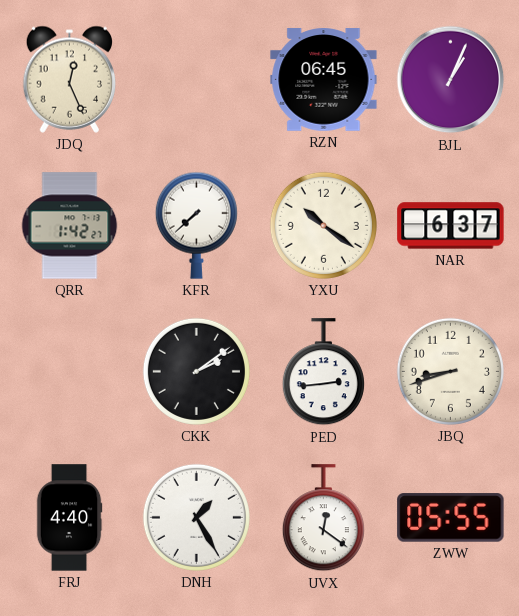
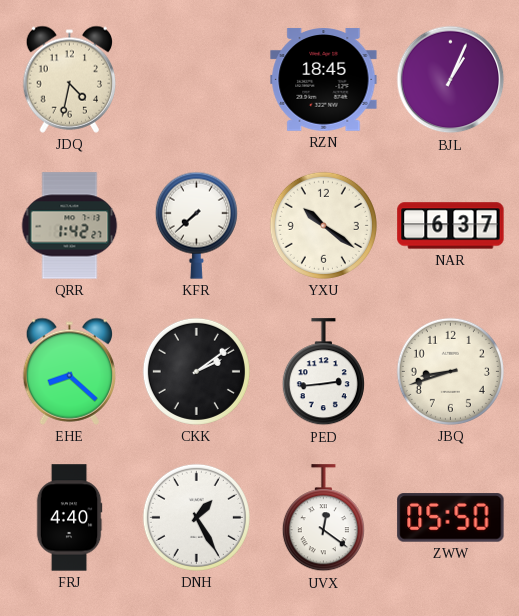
JDQ: 12:26 -> 4:32 (69, 79)
RZN: 06:45 -> 18:45 (324, 80)
EHE: none -> 8:22 (69, 371)
ZWW: 05:55 -> 05:50 (451, 518)
